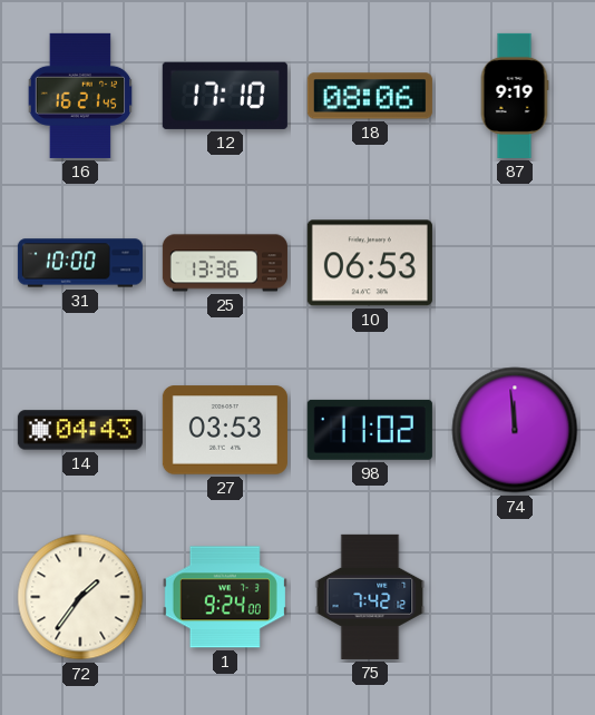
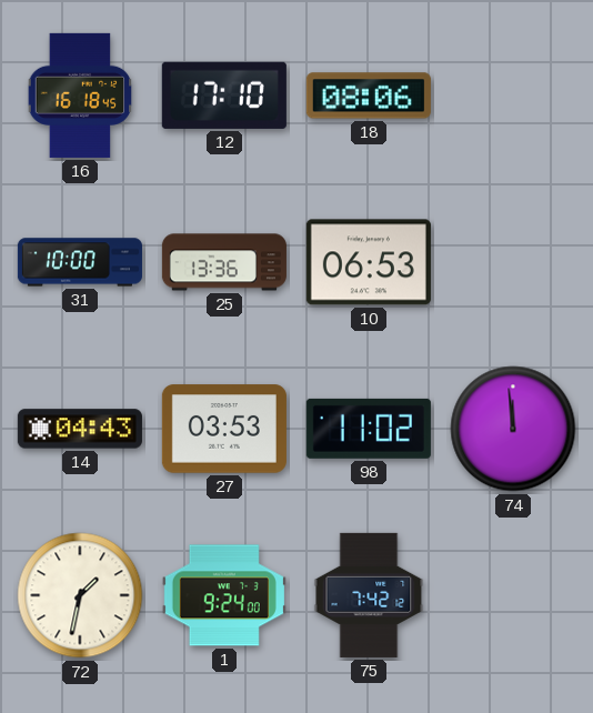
16: 16:21 -> 16:18 (80, 96)
87: 9:19 -> none (515, 96)
72: 1:36 -> 1:32 (80, 595)
